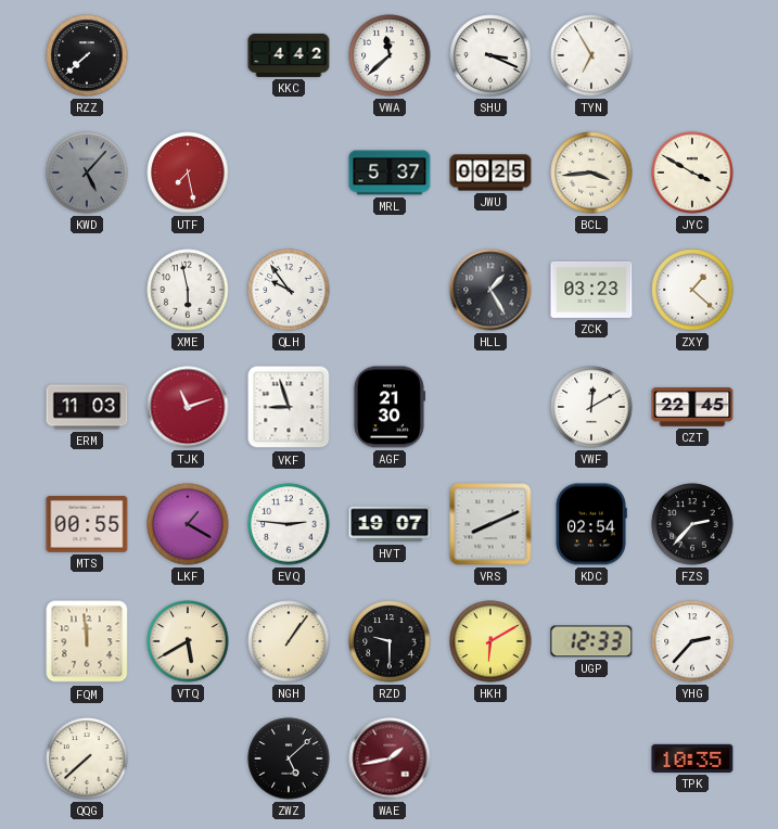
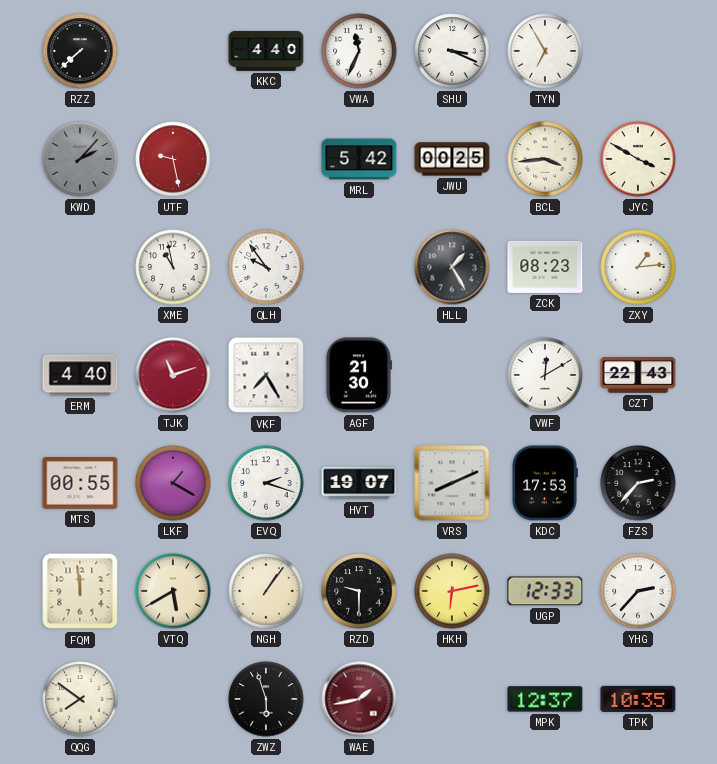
KKC: 4:42 -> 4:40 (266, 51)
VWA: 11:38 -> 11:34 (359, 51)
KWD: 5:07 -> 2:07 (80, 159)
UTF: 7:28 -> 9:28 (173, 159)
MRL: 5:37 -> 5:42 (359, 159)
XME: 5:58 -> 10:58 (173, 267)
ZCK: 03:23 -> 08:23 (545, 267)
ZXY: 1:22 -> 1:14 (638, 267)
ERM: 11:03 -> 4:40 (80, 375)
VKF: 8:57 -> 7:25 (266, 375)
CZT: 22:45 -> 22:43 (638, 376)
EVQ: 2:46 -> 2:18 (266, 483)
KDC: 02:54 -> 17:53 (545, 483)
HKH: 6:10 -> 6:13 (452, 591)
QQG: 7:38 -> 7:51 (80, 699)
ZWZ: 5:08 -> 5:57 (266, 699)
MPK: none -> 12:37 (545, 699)
